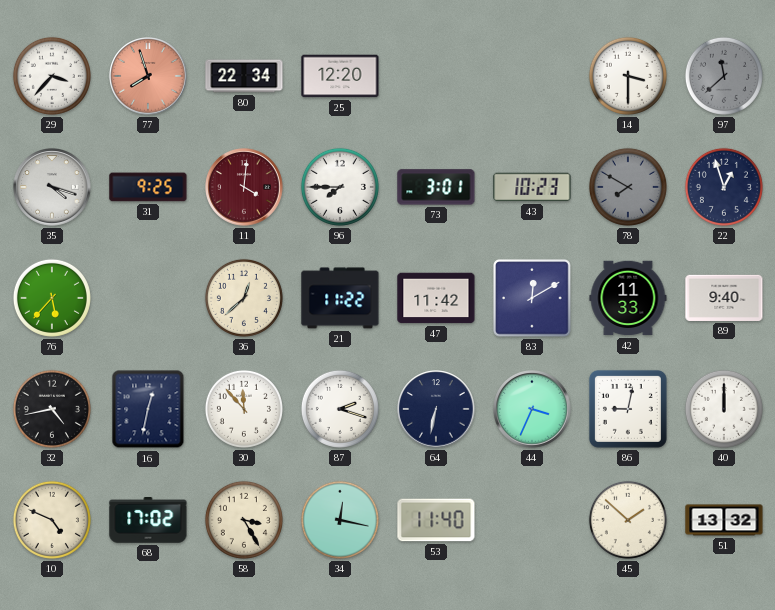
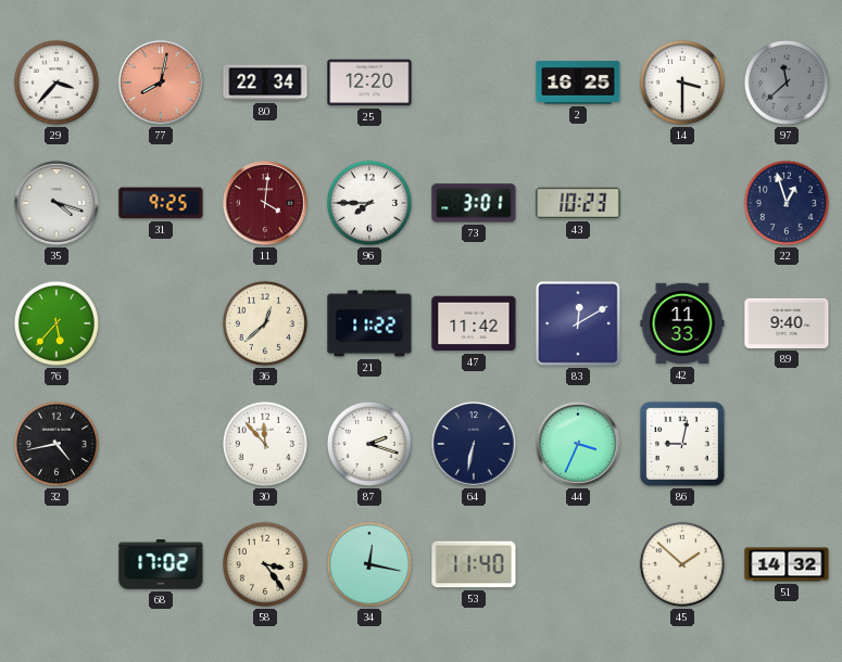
77: 7:57 -> 8:02 (161, 82)
2: none -> 16:25 (578, 82)
78: 7:50 -> none (628, 187)
16: 12:32 -> none (148, 409)
40: 12:00 -> none (724, 409)
10: 4:49 -> none (52, 520)
58: 3:25 -> 3:24 (265, 564)
51: 13:32 -> 14:32 (787, 564)
